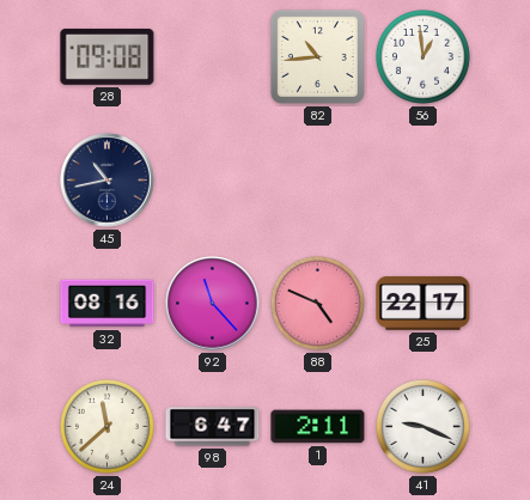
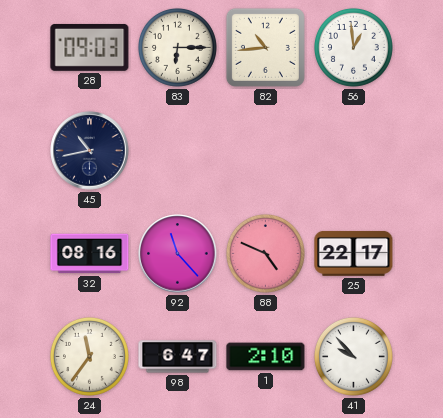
28: 09:08 -> 09:03 (90, 47)
83: none -> 6:15 (177, 47)
24: 11:38 -> 11:36 (89, 356)
1: 2:11 -> 2:10 (266, 357)
41: 9:19 -> 9:53 (353, 356)
